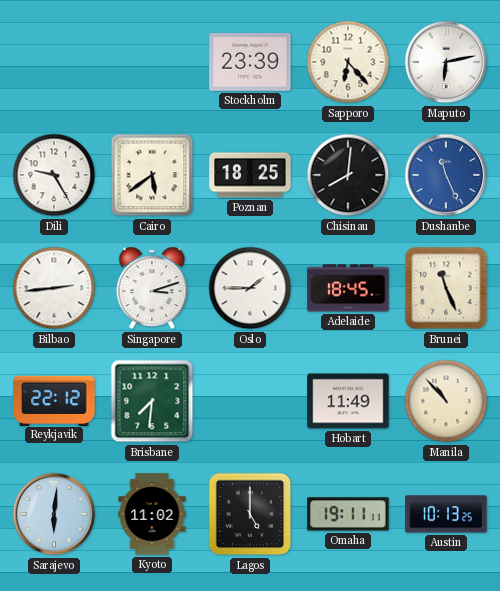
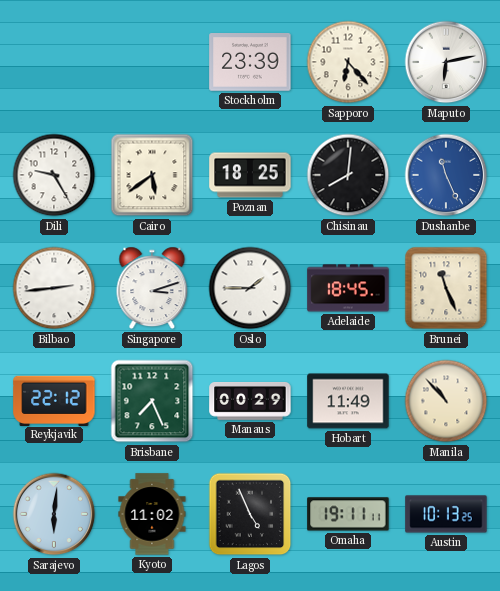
Brisbane: 7:31 -> 7:26 (152, 401)
Manaus: none -> 00:29 (250, 402)
Lagos: 5:00 -> 4:56 (250, 514)
